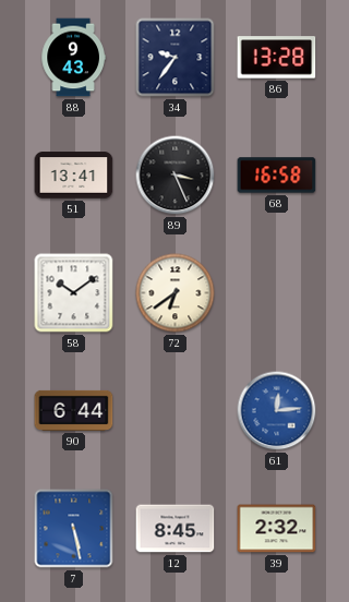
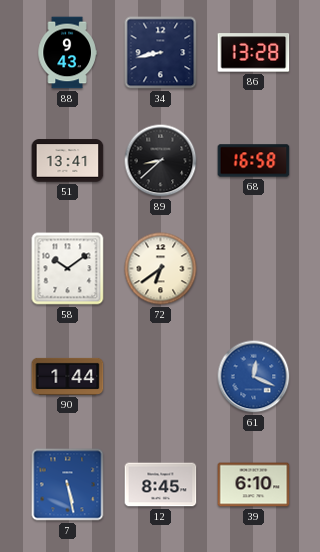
34: 9:36 -> 8:43 (161, 53)
89: 3:26 -> 8:38 (161, 161)
90: 6:44 -> 1:44 (68, 376)
61: 12:14 -> 12:19 (254, 377)
39: 2:32 -> 6:10 (254, 485)
